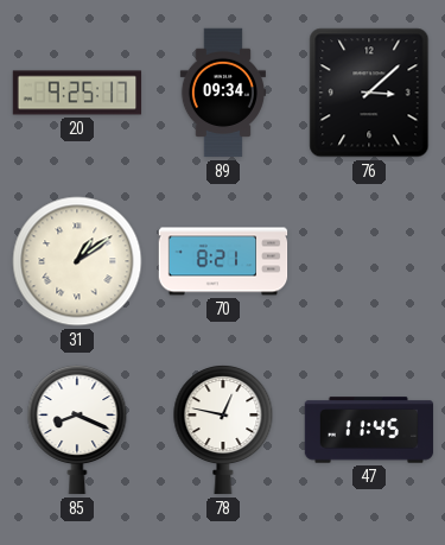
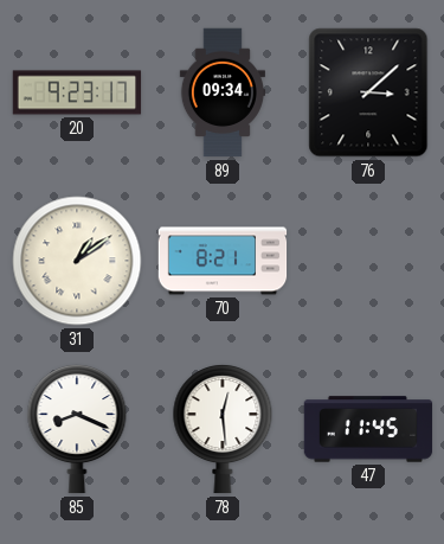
20: 9:25 -> 9:23 (77, 92)
78: 12:47 -> 12:29 (223, 430)
